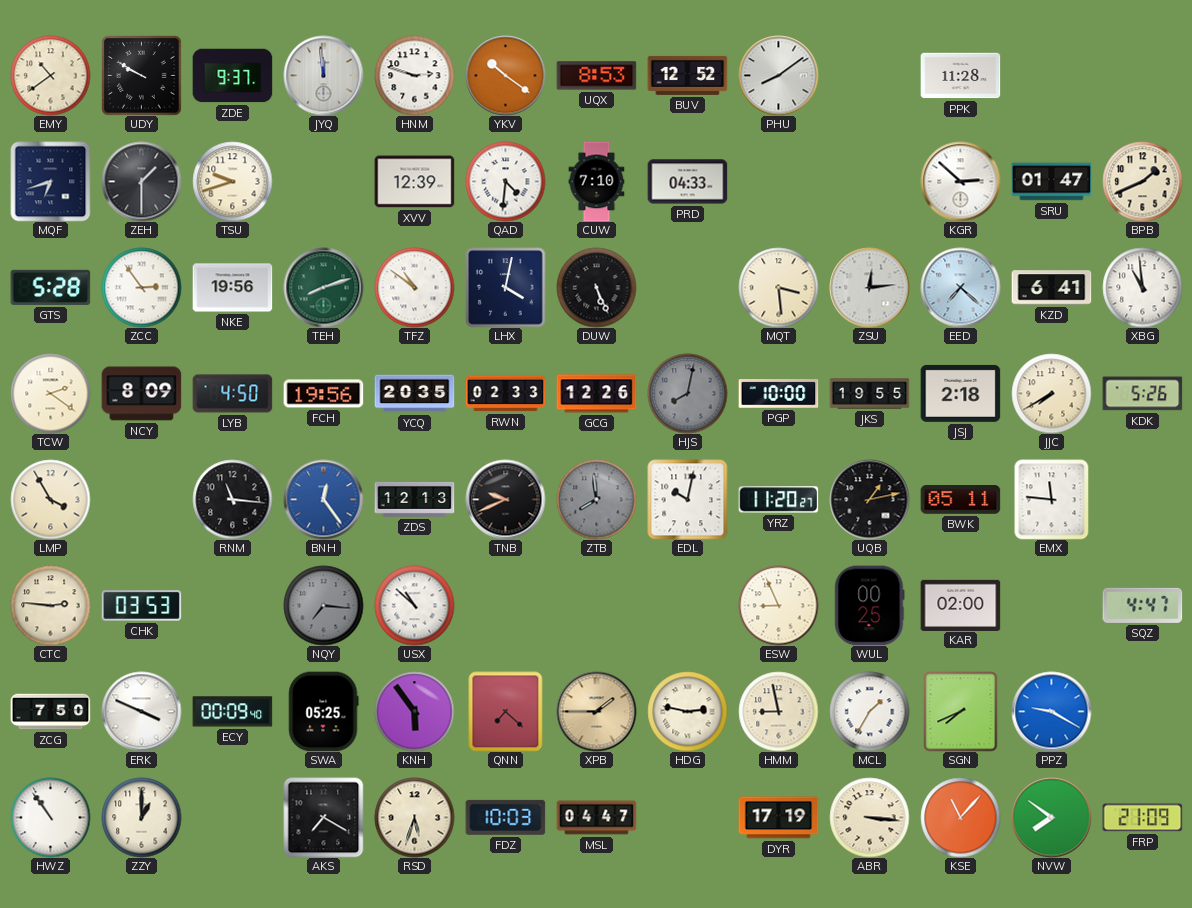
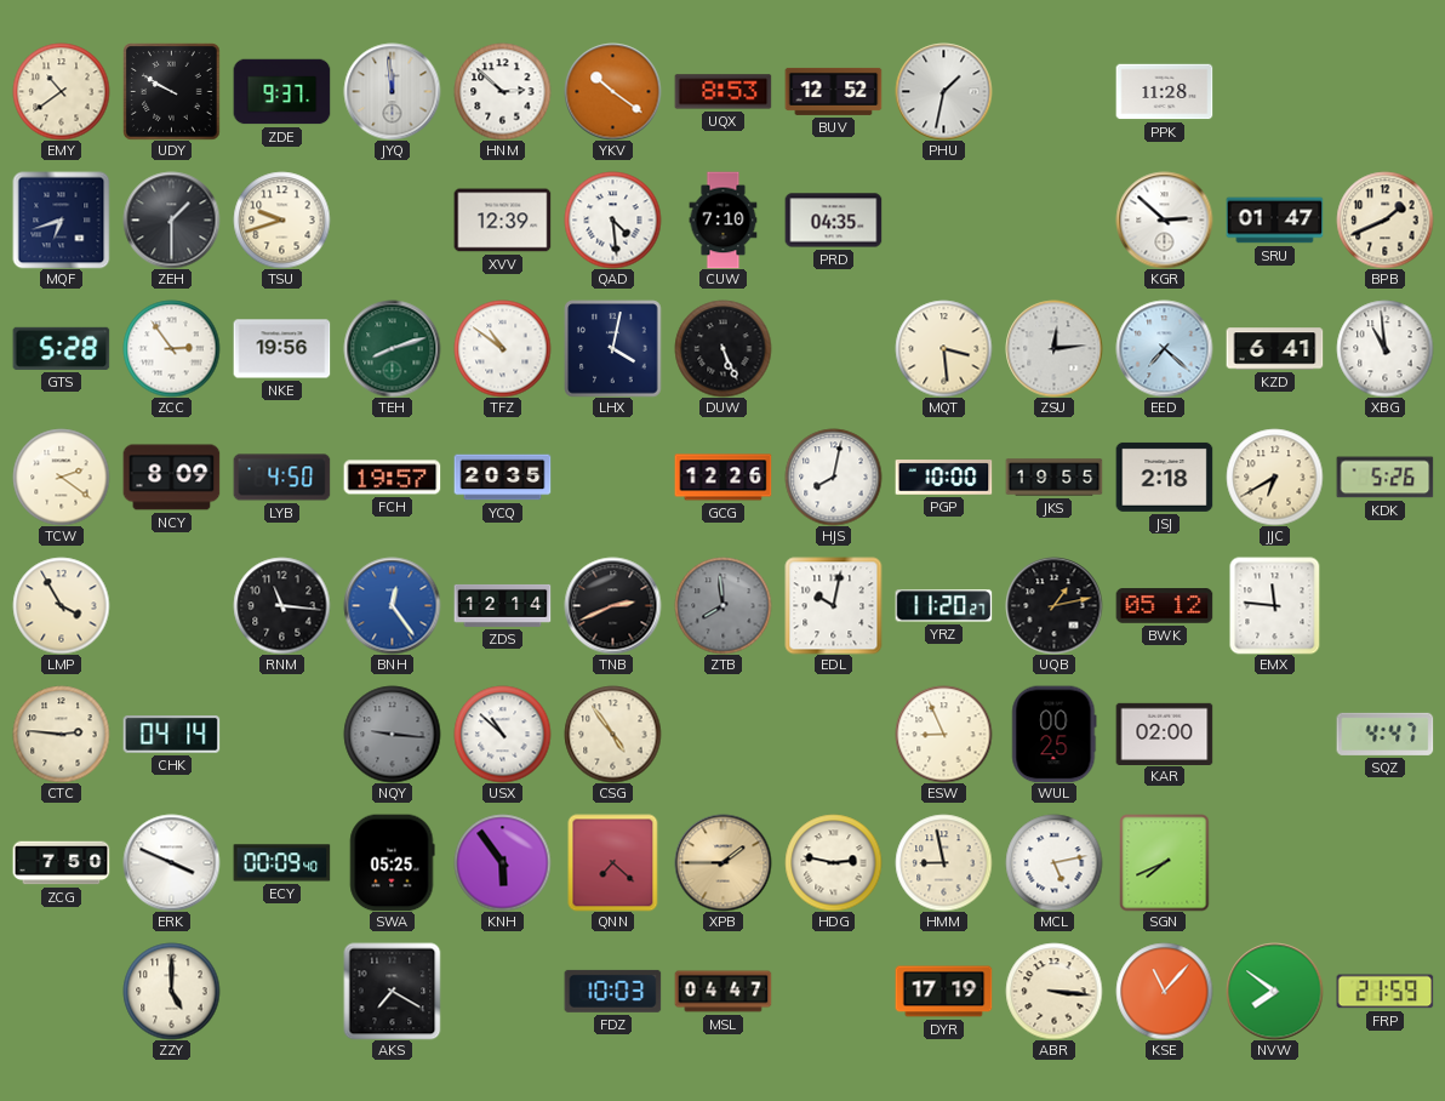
HNM: 2:48 -> 2:52 (502, 91)
PHU: 8:09 -> 1:32 (943, 91)
QAD: 4:31 -> 4:29 (612, 219)
PRD: 04:33 -> 04:35 (833, 221)
FCH: 19:56 -> 19:57 (392, 478)
RWN: 02:33 -> none (505, 394)
HJS dial: grey -> white (833, 477)
JJC: 7:40 -> 6:40 (1274, 477)
ZDS: 12:13 -> 12:14 (502, 605)
TNB: 9:41 -> 2:41 (612, 605)
BWK: 05:11 -> 05:12 (1164, 606)
CHK: 03:53 -> 04:14 (171, 735)
NQY: 7:16 -> 9:16 (392, 734)
CSG: none -> 4:54 (612, 734)
MCL: 1:35 -> 5:13 (1053, 862)
PPZ: 9:20 -> none (1051, 711)
HWZ: 10:54 -> none (50, 817)
ZZY: 1:00 -> 5:00 (171, 991)
RSD: 5:33 -> none (414, 817)
FRP: 21:09 -> 21:59 (1384, 992)
